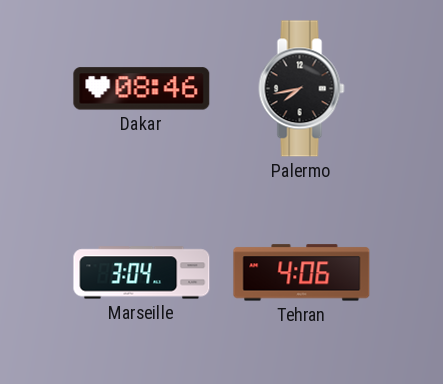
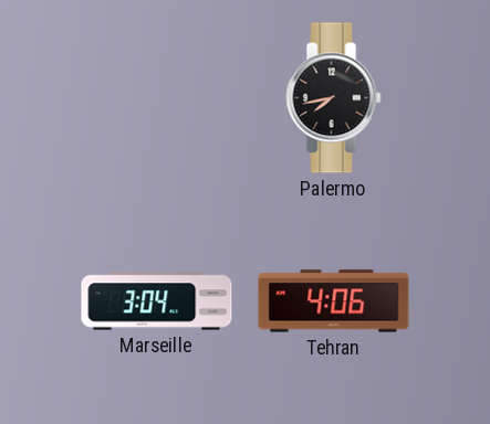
Dakar: 08:46 -> none (142, 89)
